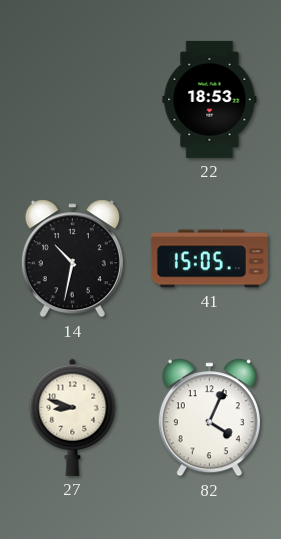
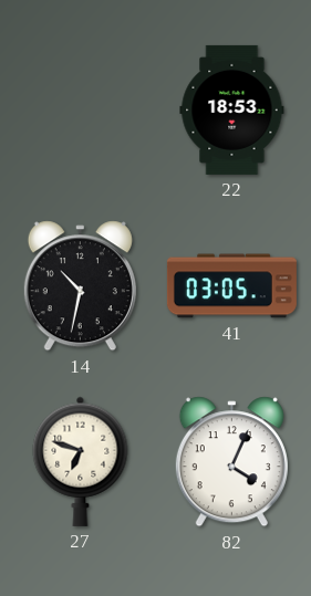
41: 15:05 -> 03:05 (231, 286)
27: 8:48 -> 6:48 (81, 461)
